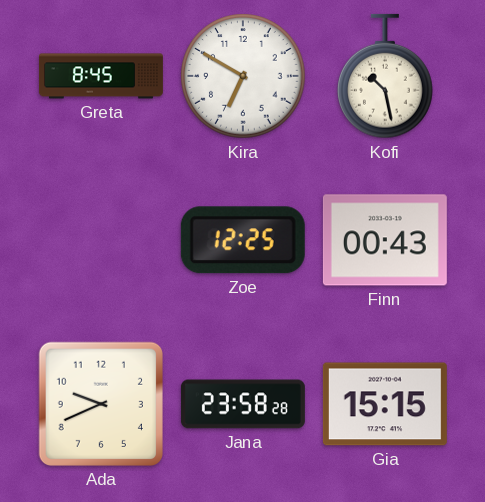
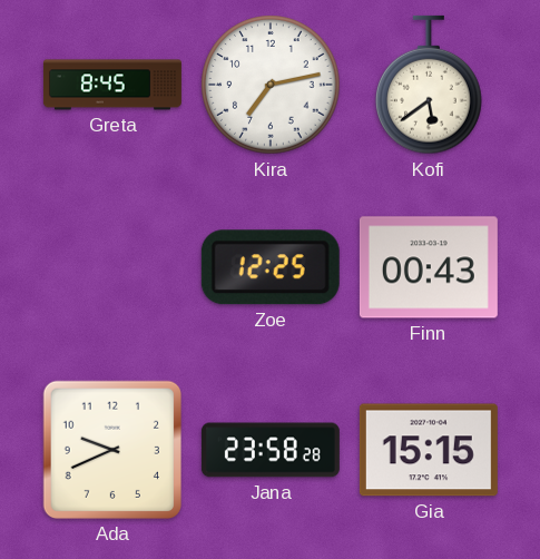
Kira: 6:50 -> 7:13 (271, 85)
Kofi: 10:28 -> 5:39 (430, 85)
